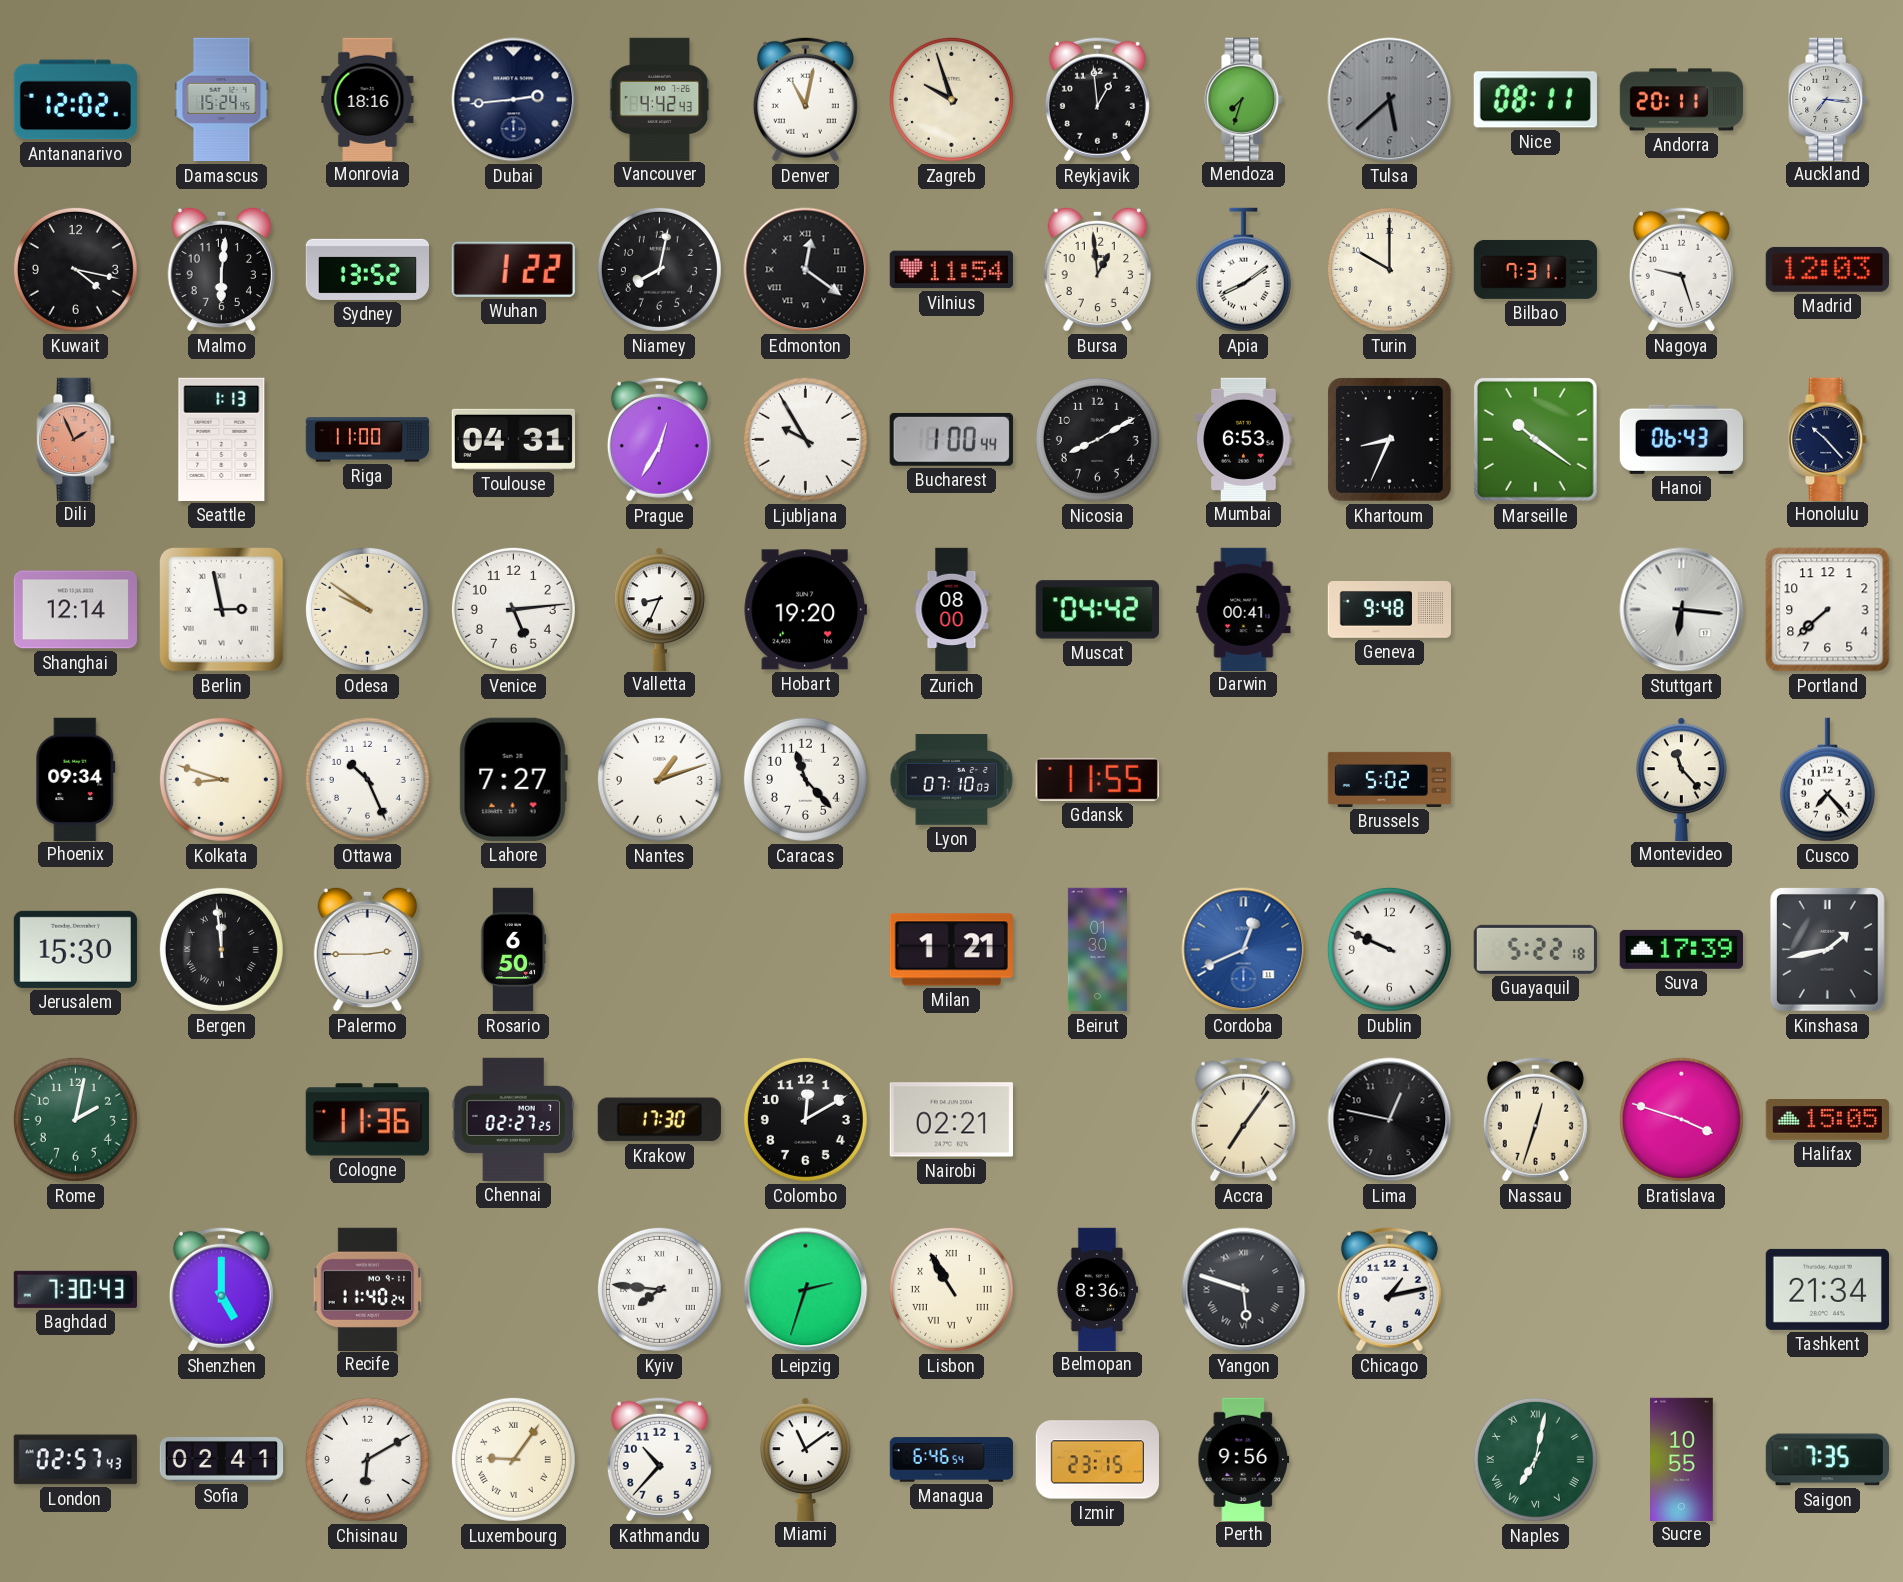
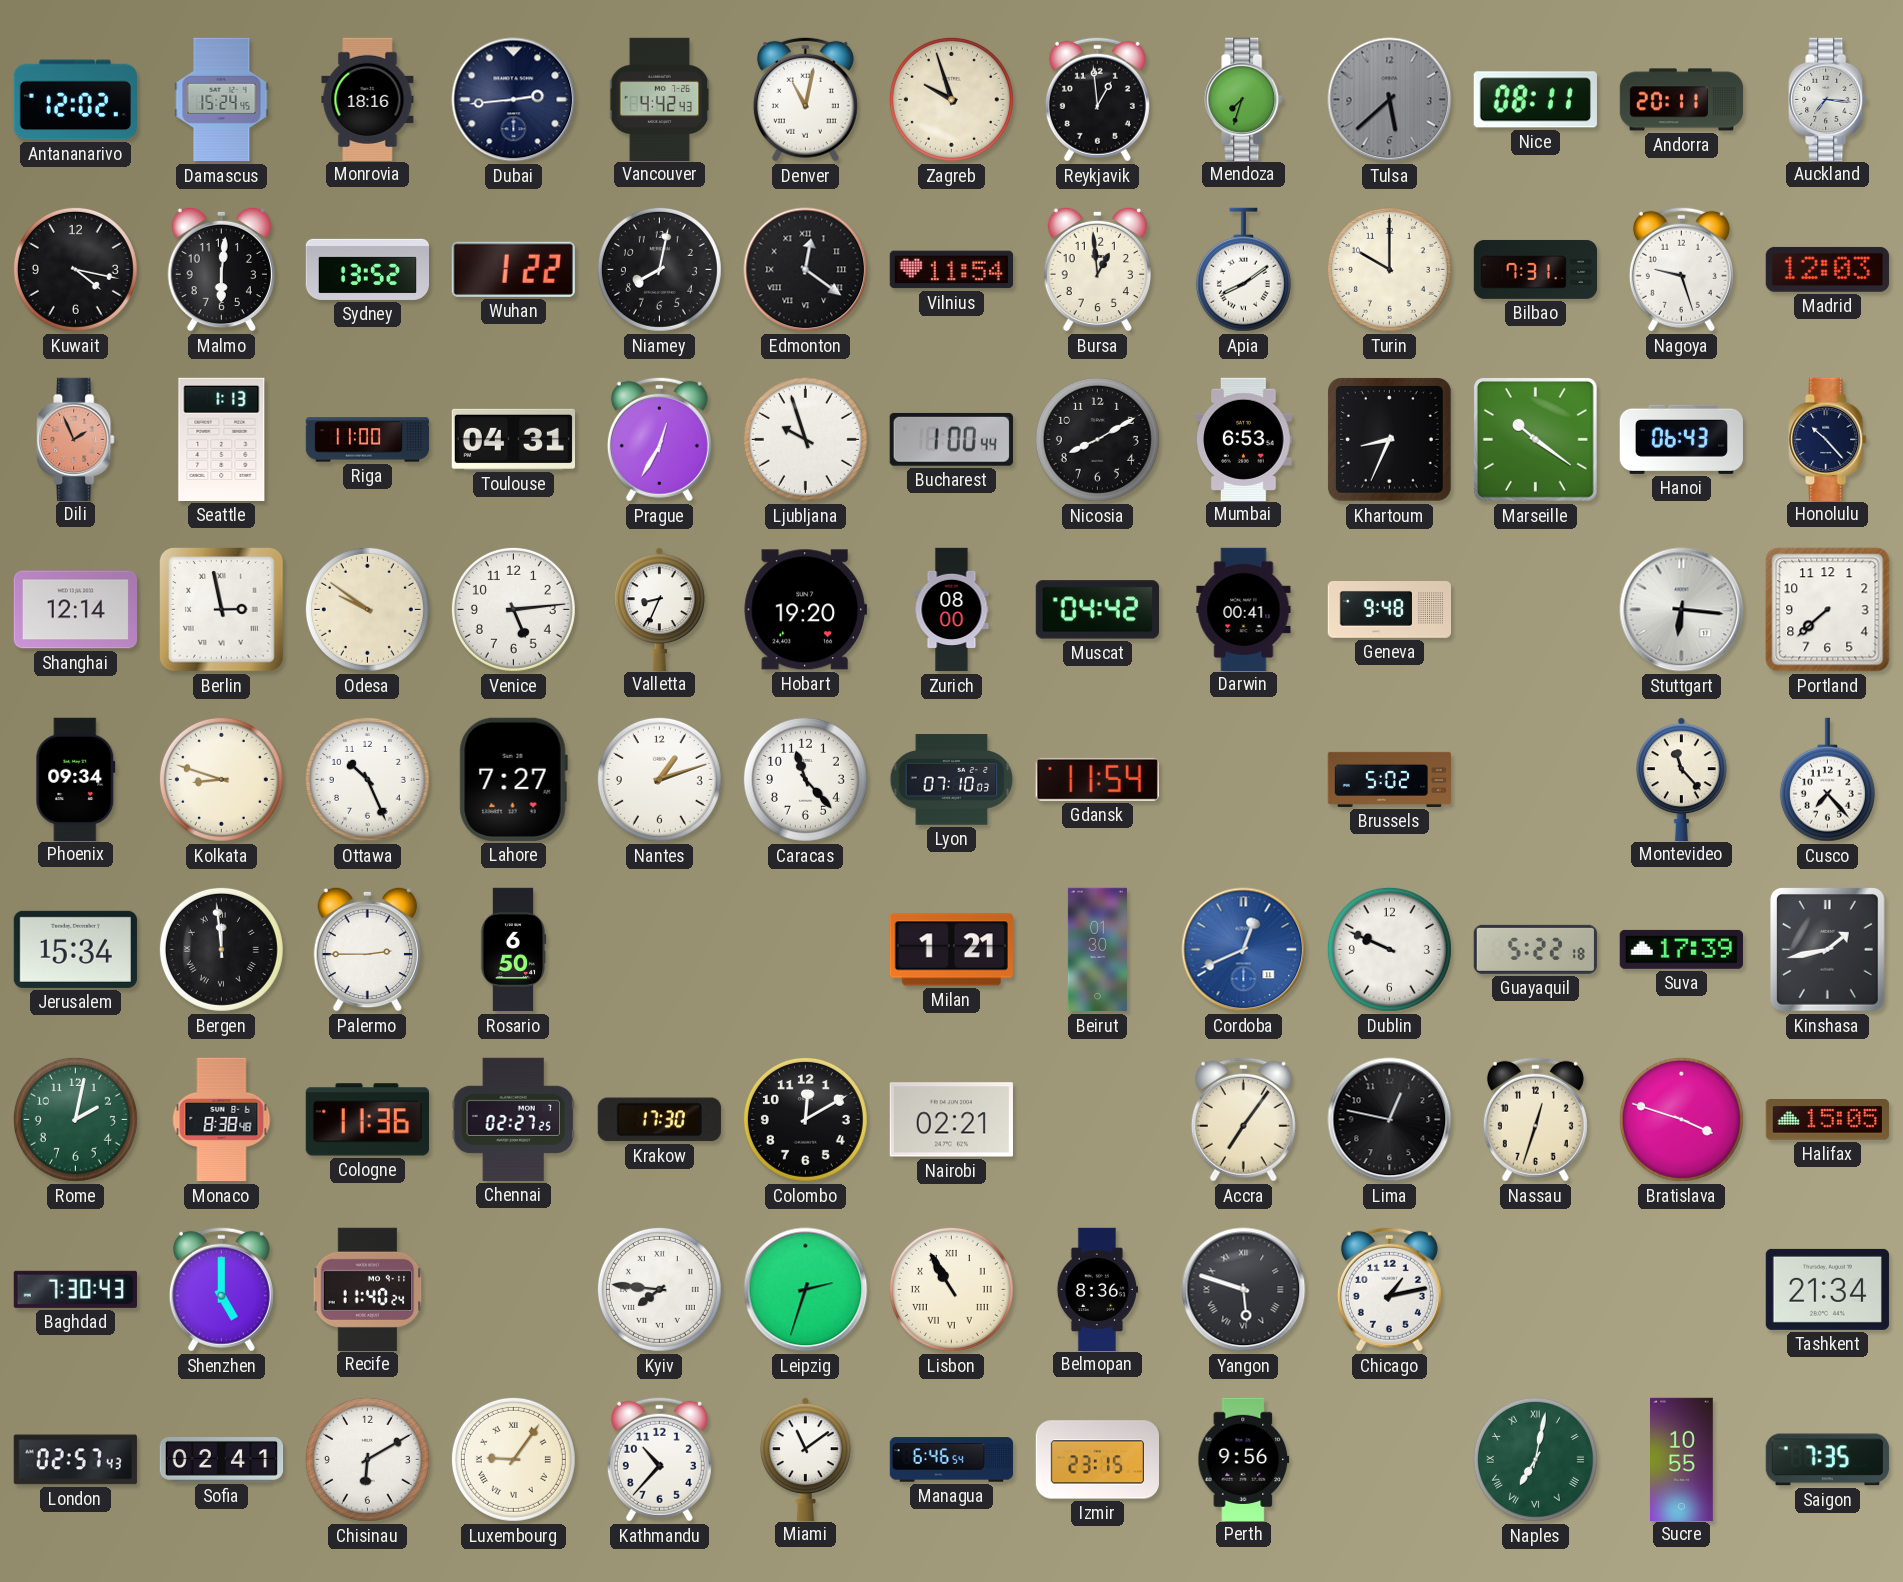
Ljubljana: 9:55 -> 9:57 (805, 439)
Gdansk: 11:55 -> 11:54 (1097, 779)
Jerusalem: 15:30 -> 15:34 (75, 949)
Monaco: none -> 8:38 (222, 1120)
